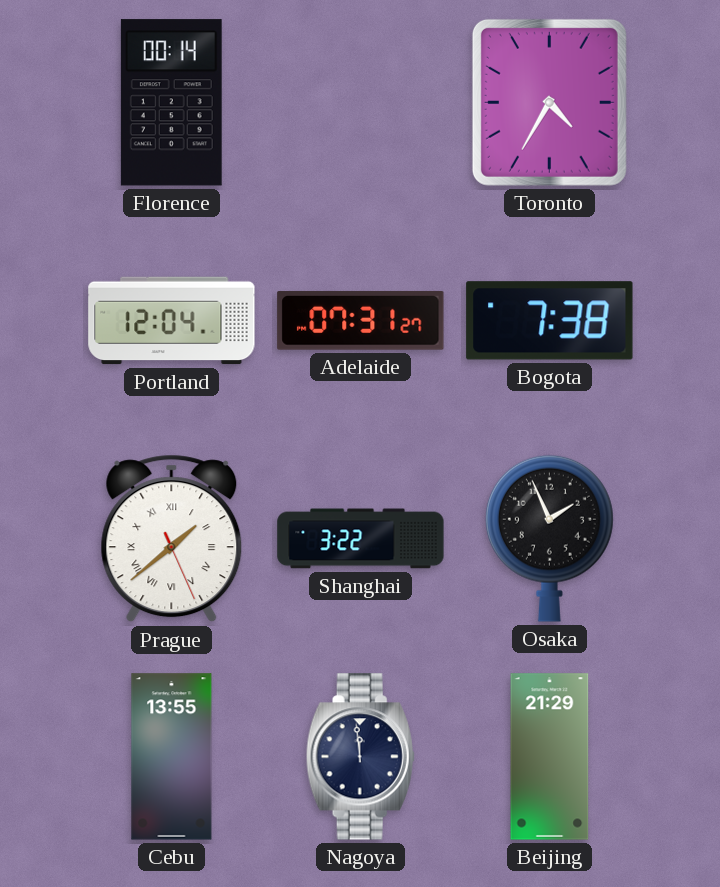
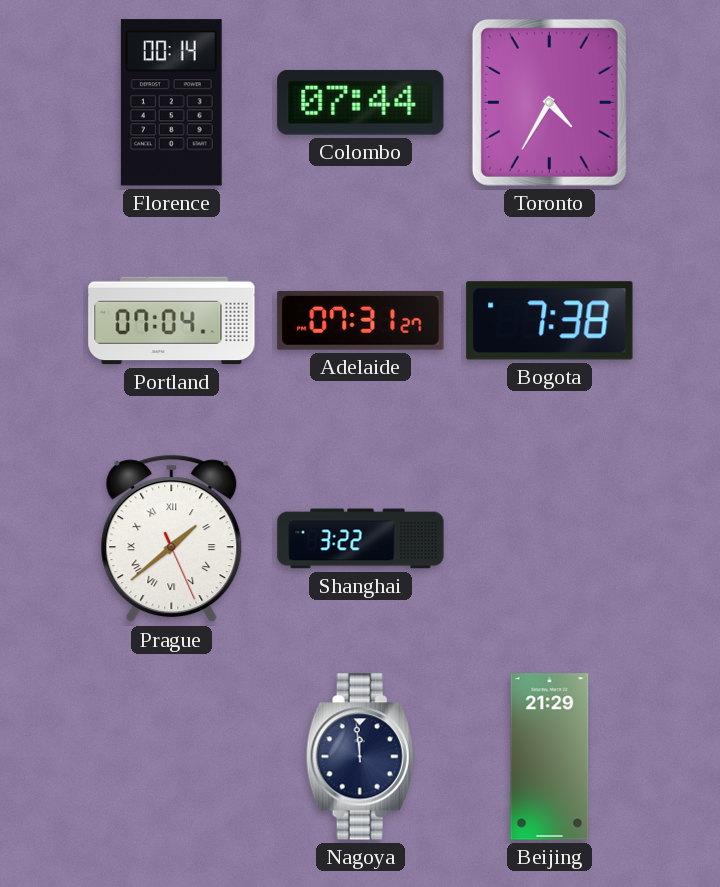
Colombo: none -> 07:44 (361, 103)
Portland: 12:04 -> 07:04 (172, 321)
Osaka: 1:56 -> none (549, 538)
Cebu: 13:55 -> none (172, 757)
